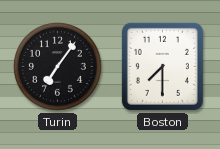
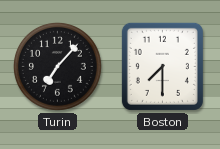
Turin: 7:06 -> 7:07 (57, 66)
